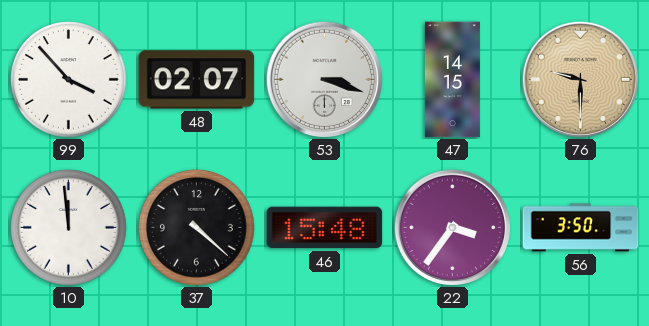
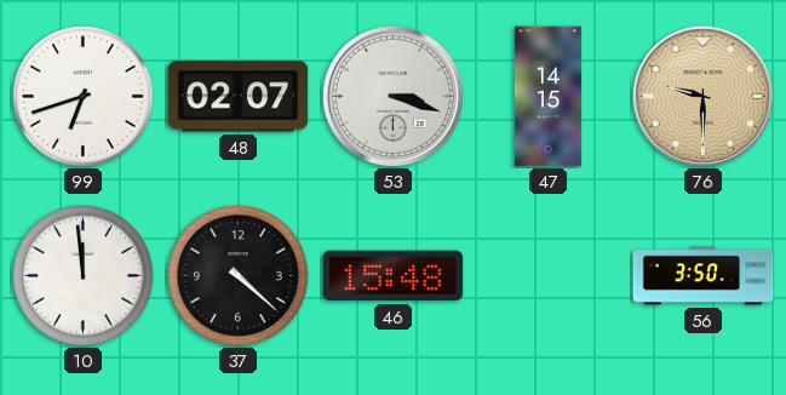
99: 3:53 -> 6:42 (84, 97)
22: 3:36 -> none (452, 227)
